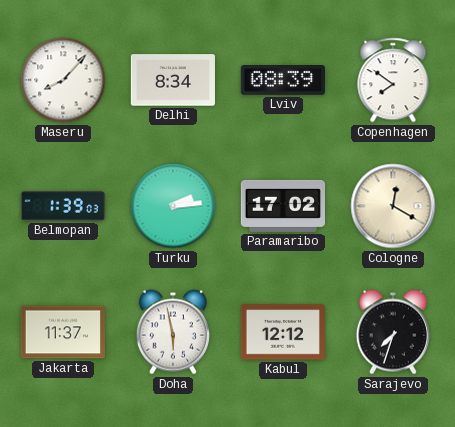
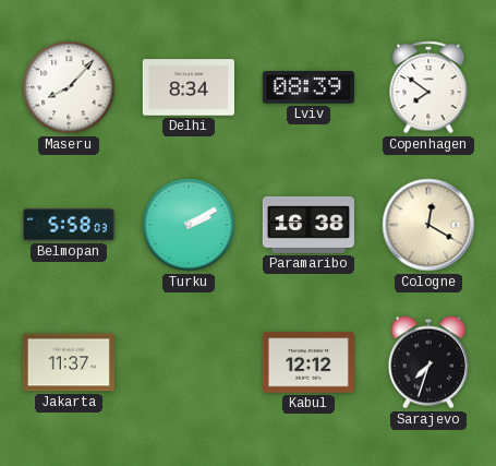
Belmopan: 1:39 -> 5:58 (69, 225)
Turku: 2:14 -> 2:10 (189, 225)
Paramaribo: 17:02 -> 16:38 (307, 225)
Doha: 5:58 -> none (173, 332)
